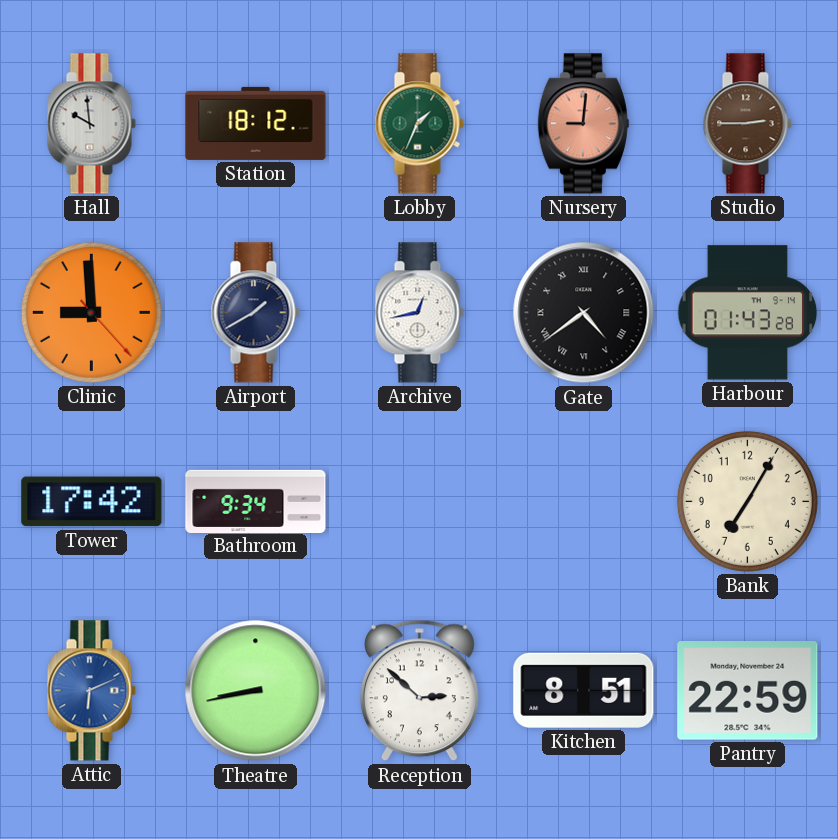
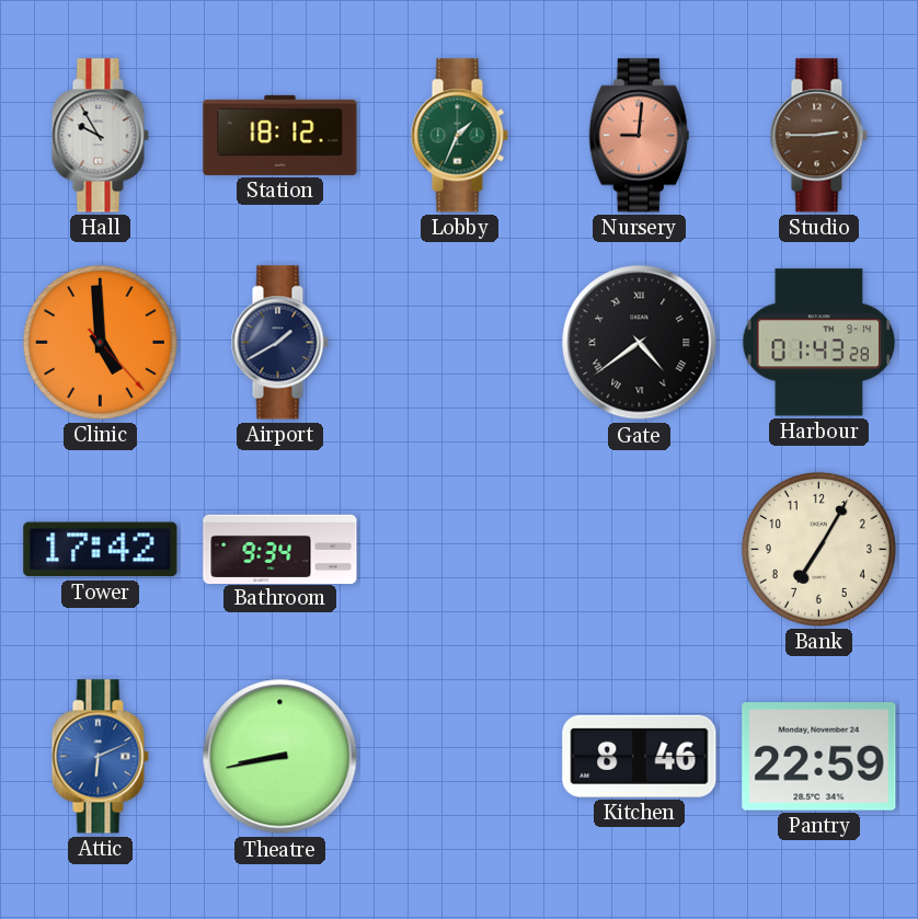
Hall: 9:59 -> 9:55 (100, 136)
Clinic: 8:59 -> 4:59 (100, 342)
Archive: 12:43 -> none (419, 313)
Reception: 2:52 -> none (419, 691)
Kitchen: 8:51 -> 8:46 (640, 756)
